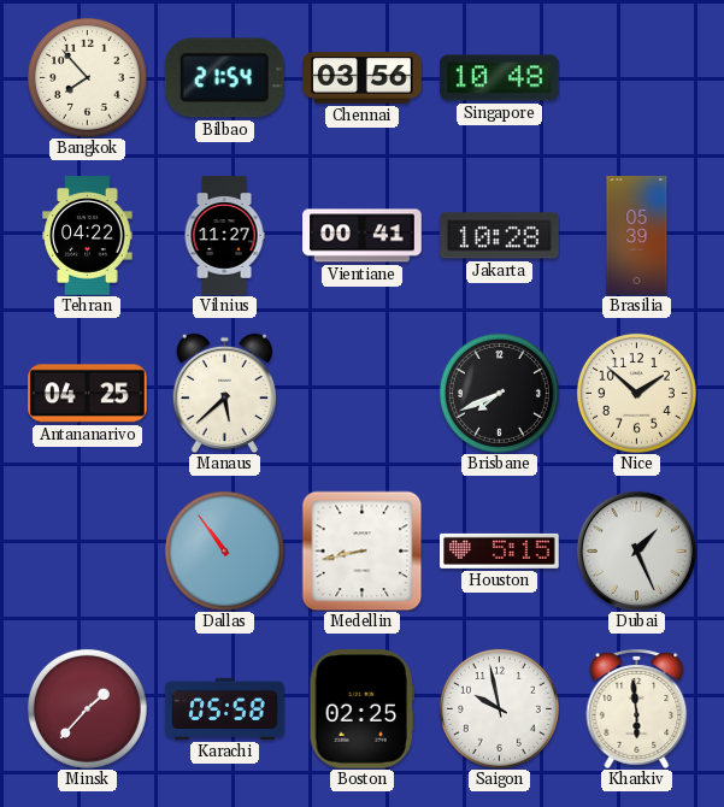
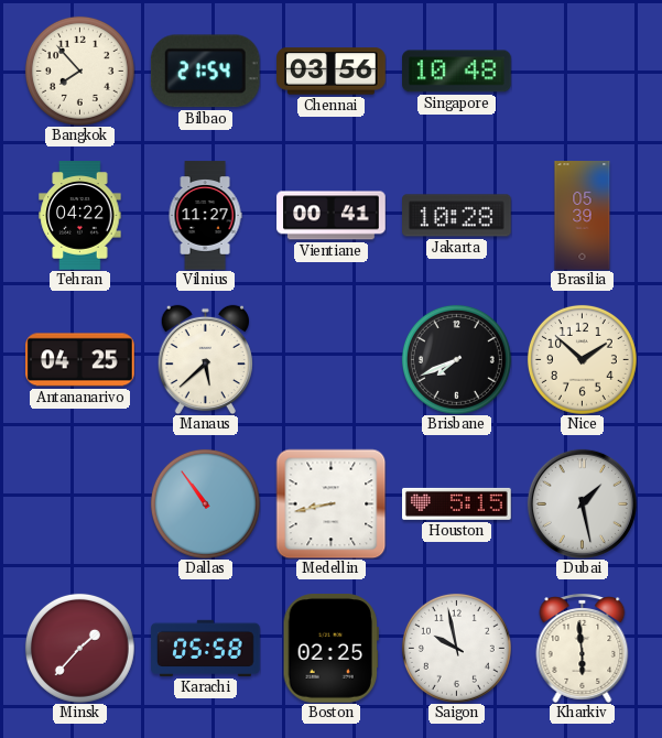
Dubai: 1:26 -> 1:28 (582, 503)
